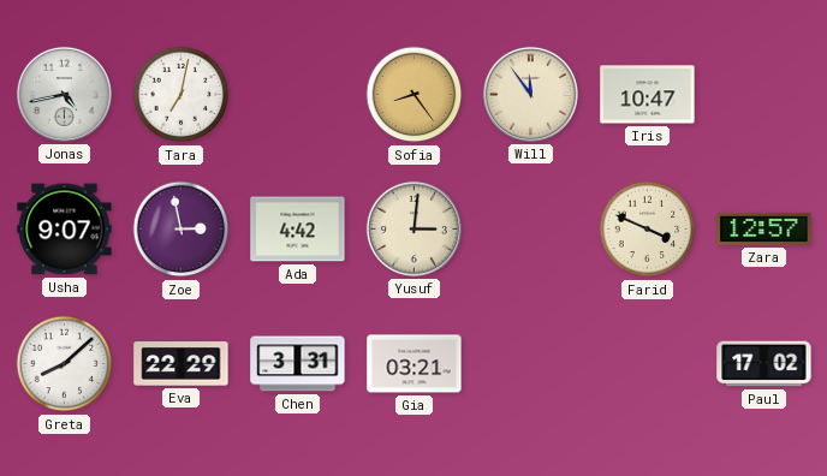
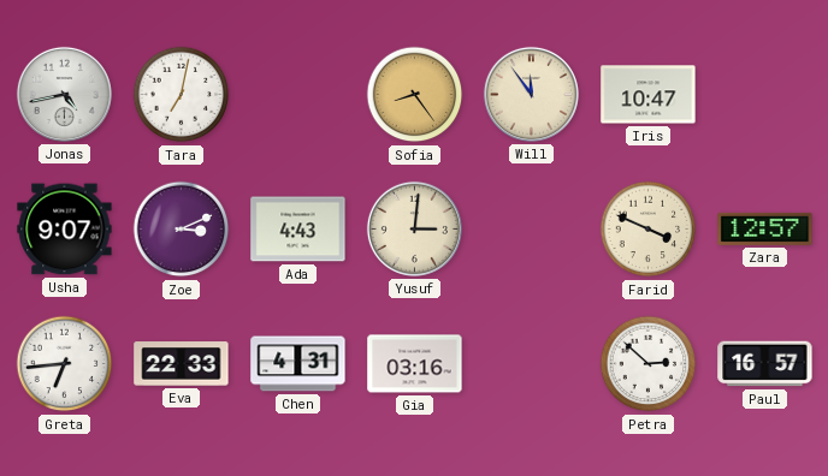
Zoe: 2:58 -> 3:11 (182, 230)
Ada: 4:42 -> 4:43 (298, 230)
Greta: 8:08 -> 6:44 (65, 364)
Eva: 22:29 -> 22:33 (182, 364)
Chen: 3:31 -> 4:31 (298, 364)
Gia: 03:21 -> 03:16 (415, 364)
Petra: none -> 2:52 (649, 364)
Paul: 17:02 -> 16:57 (765, 364)
